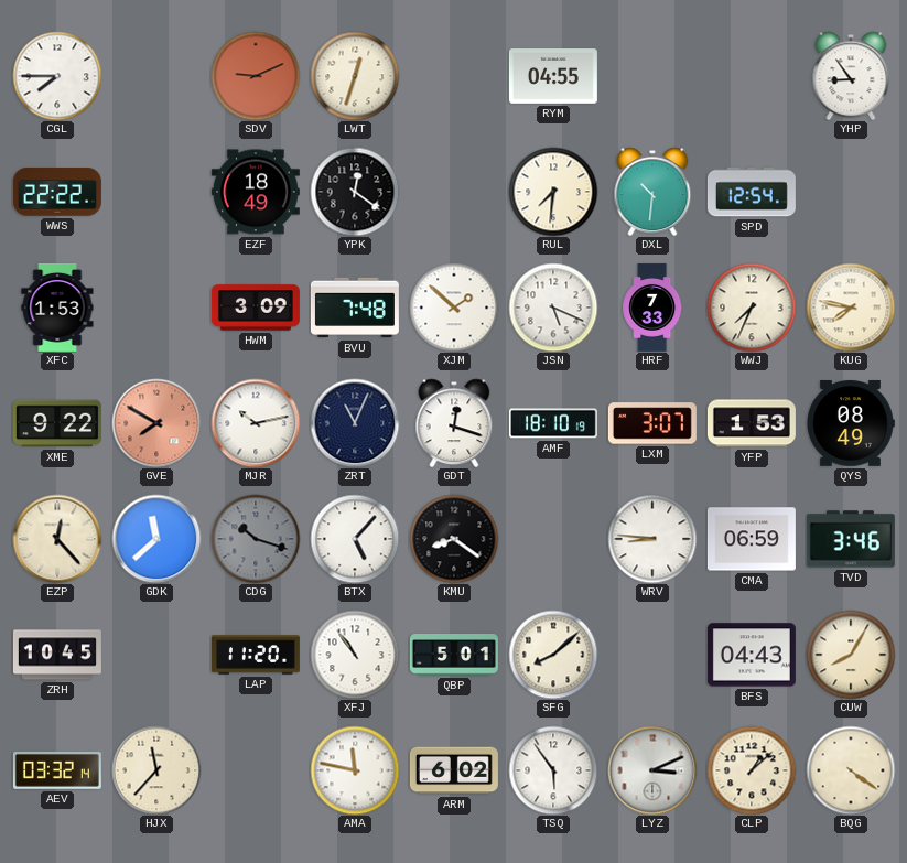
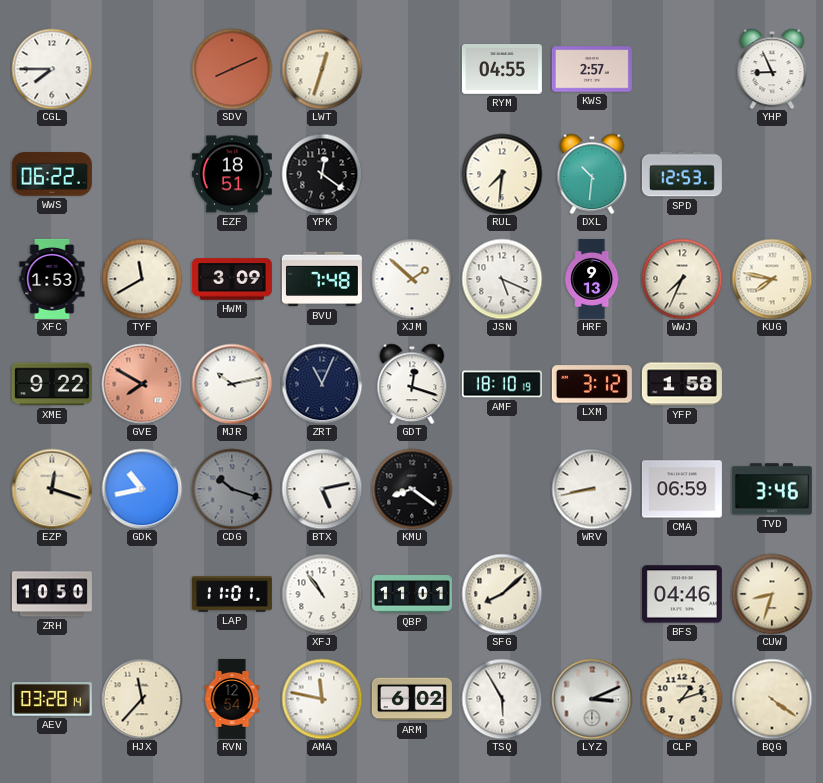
SDV: 9:11 -> 8:11 (232, 69)
KWS: none -> 2:57 (592, 69)
YHP: 8:54 -> 8:56 (772, 69)
WWS: 22:22 -> 06:22 (52, 174)
EZF: 18:49 -> 18:51 (232, 174)
SPD: 12:54 -> 12:53 (682, 174)
TYF: none -> 11:40 (142, 279)
HRF: 7:33 -> 9:13 (592, 279)
LXM: 3:07 -> 3:12 (592, 384)
YFP: 1:53 -> 1:58 (682, 384)
QYS: 08:49 -> none (851, 424)
EZP: 12:23 -> 12:18 (52, 489)
GDK: 11:38 -> 10:43 (142, 489)
BTX: 5:07 -> 5:13 (322, 489)
WRV: 8:46 -> 8:43 (592, 489)
ZRH: 10:45 -> 10:50 (52, 594)
LAP: 11:20 -> 11:01 (232, 594)
QBP: 5:01 -> 11:01 (412, 594)
BFS: 04:43 -> 04:46 (682, 594)
CUW: 8:05 -> 8:33 (772, 594)
AEV: 03:32 -> 03:28 (52, 700)
RVN: none -> 12:54 (232, 699)
TSQ: 5:54 -> 5:55 (502, 699)
CLP: 1:08 -> 1:12 (682, 699)
